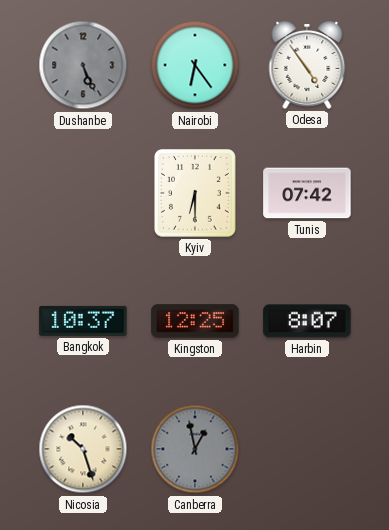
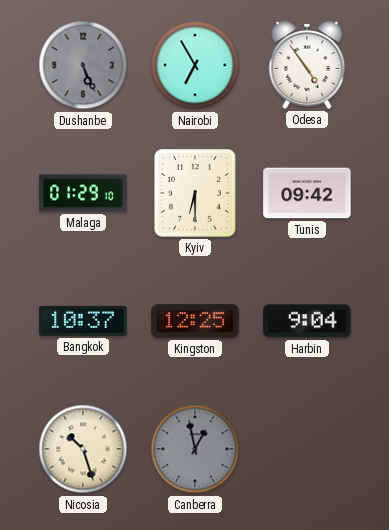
Nairobi: 6:24 -> 6:55 (195, 65)
Malaga: none -> 01:29 (83, 193)
Tunis: 07:42 -> 09:42 (307, 193)
Harbin: 8:07 -> 9:04 (307, 321)
